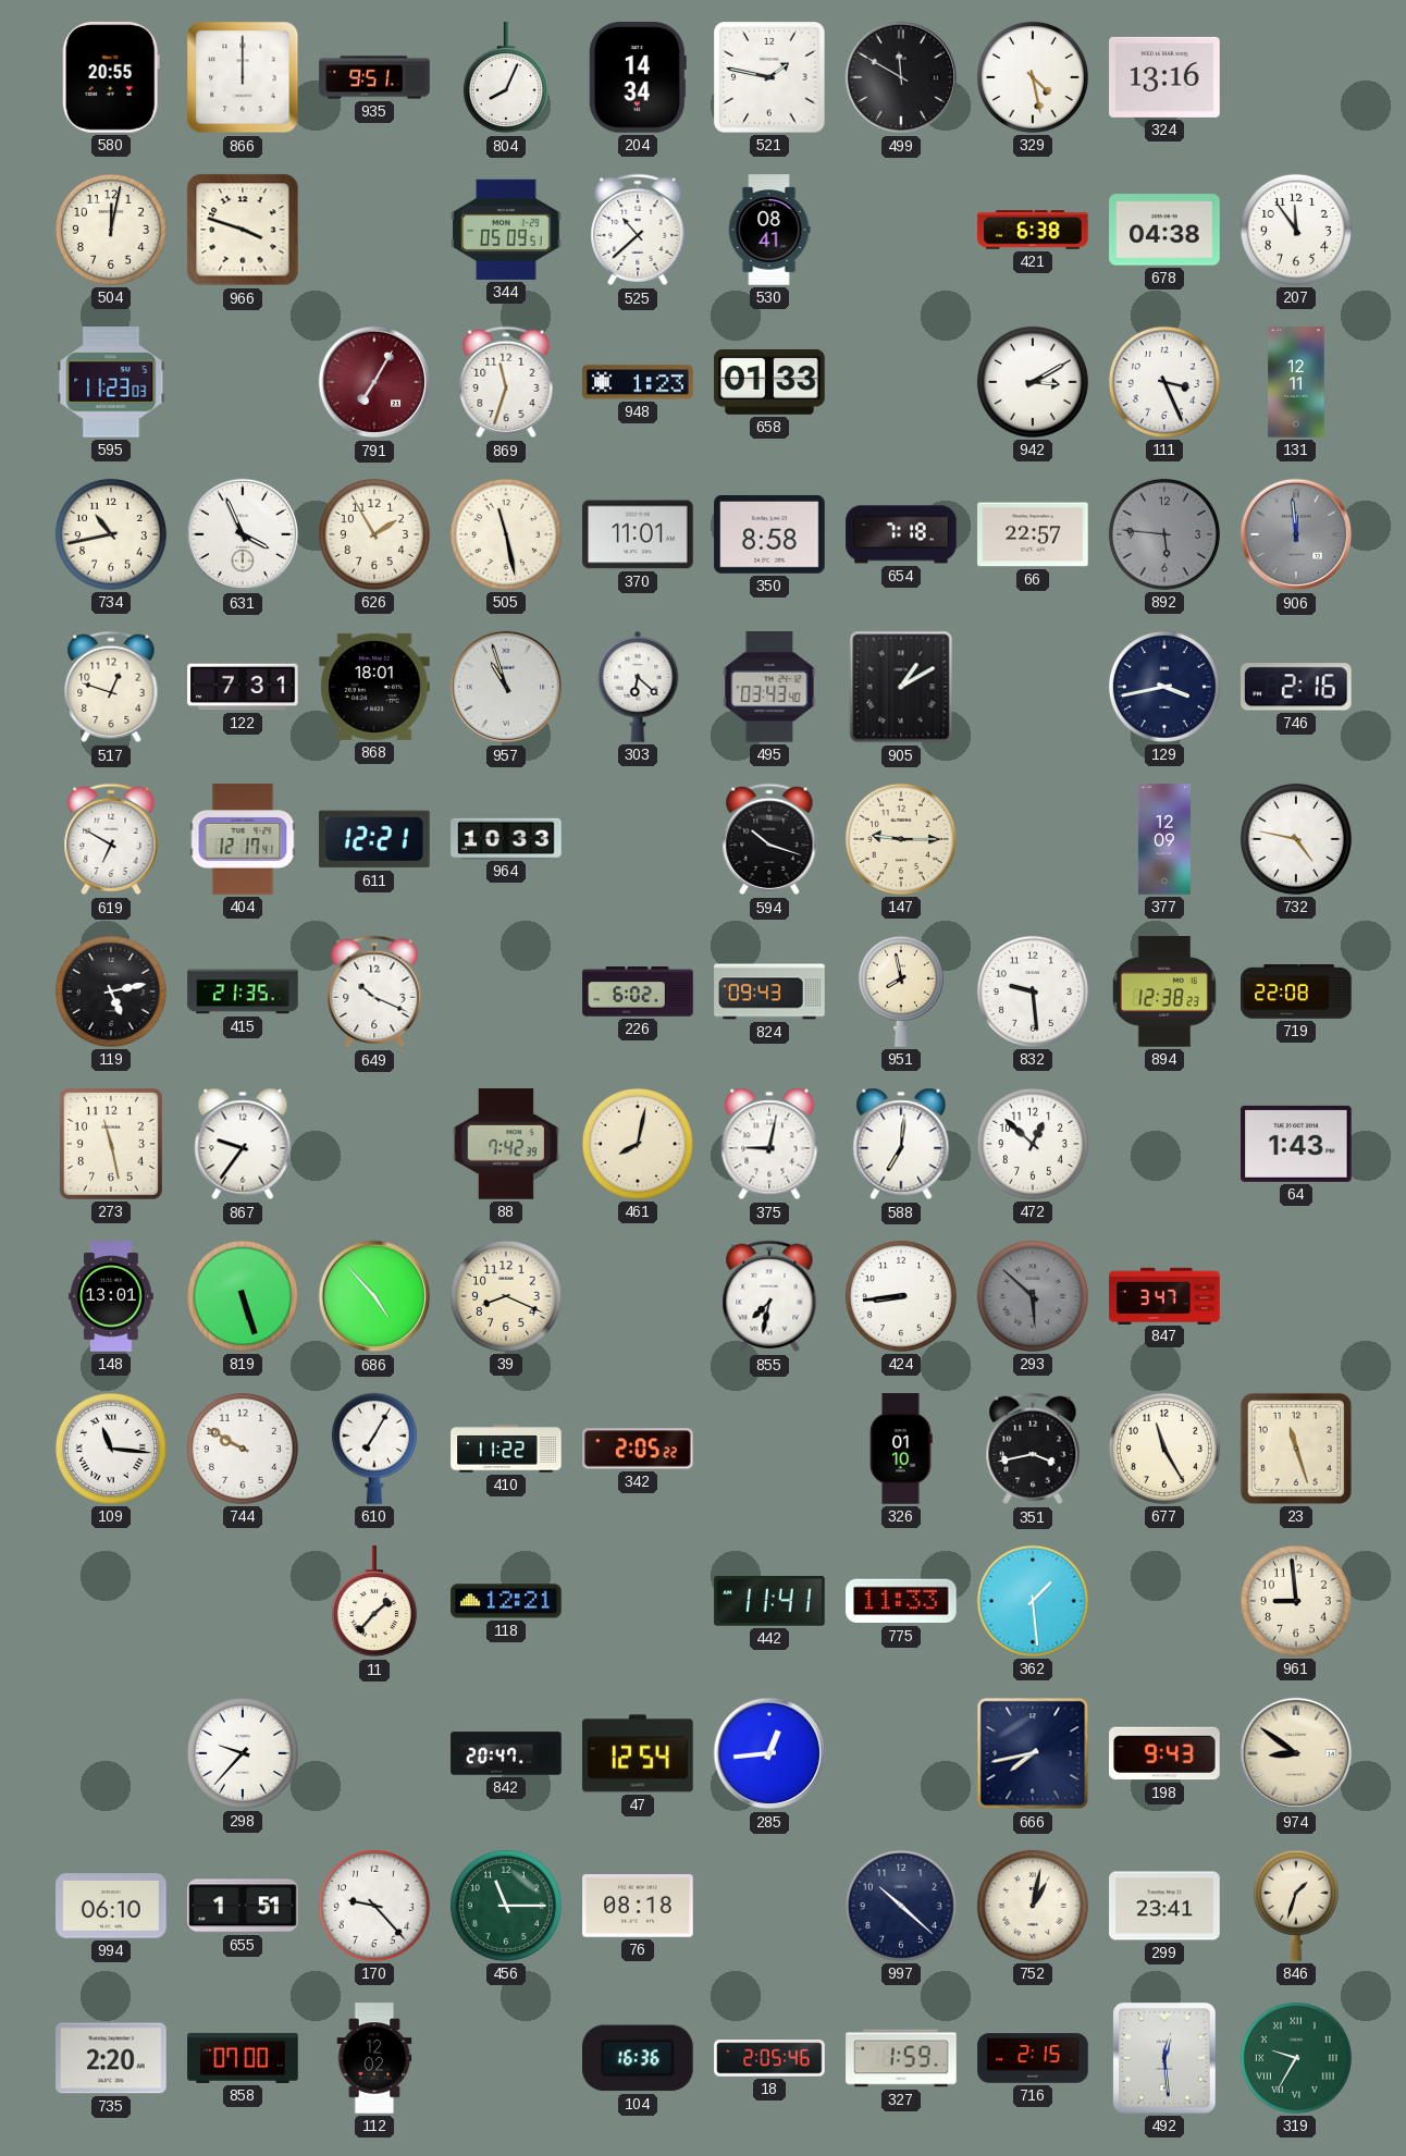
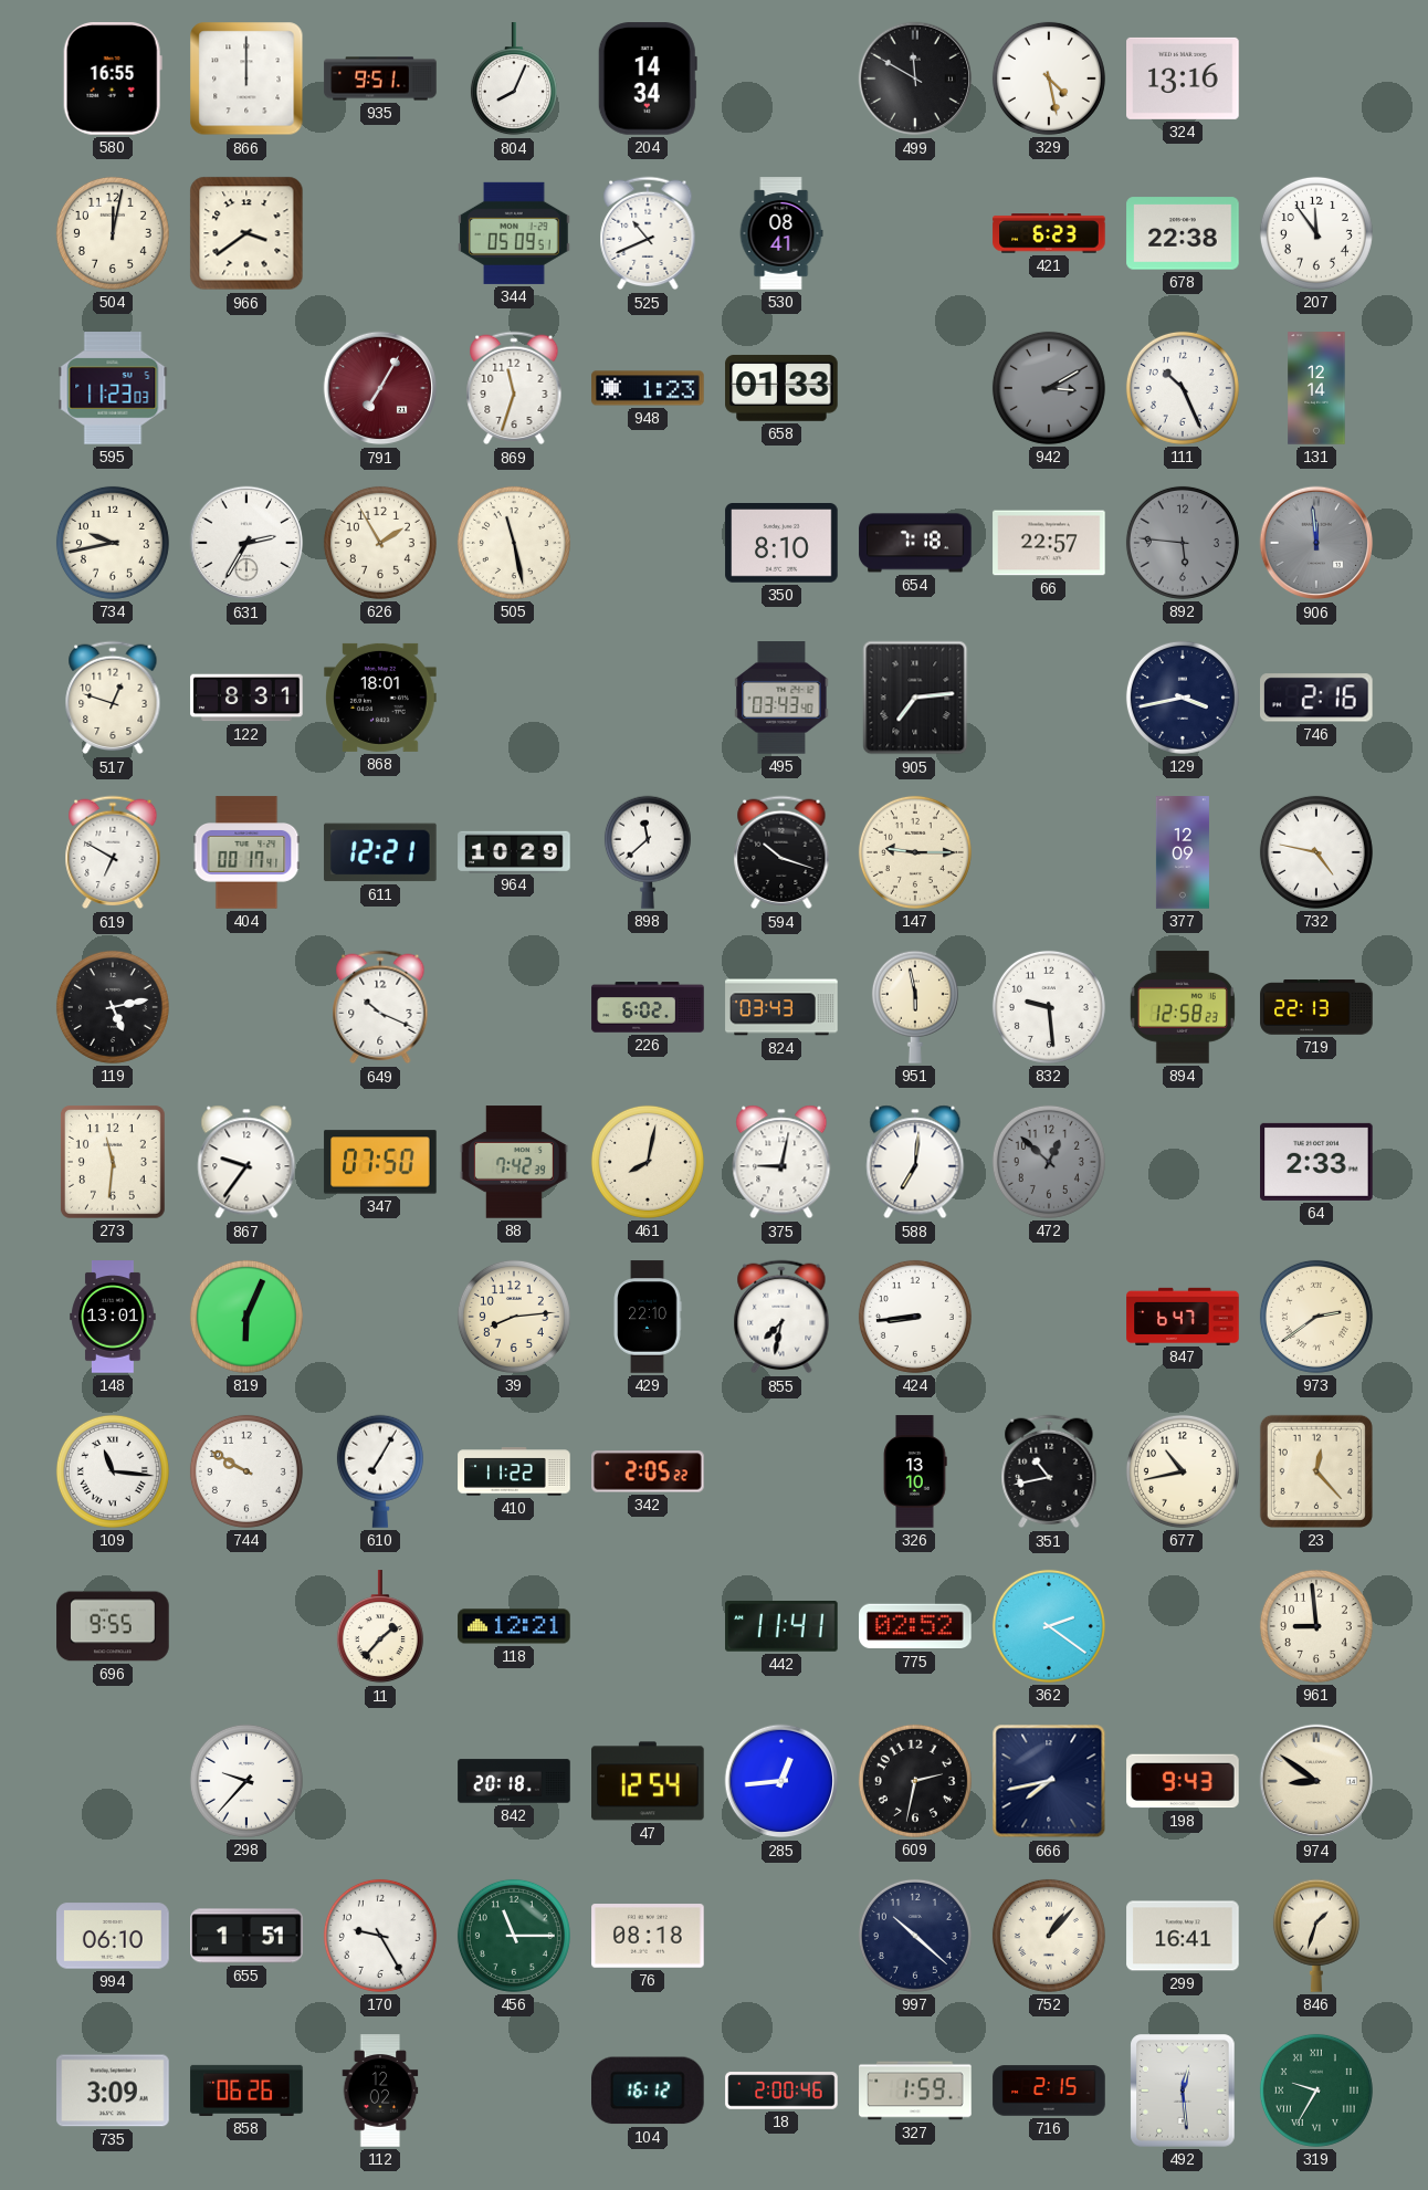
580: 20:55 -> 16:55 (113, 78)
521: 1:47 -> none (769, 77)
966: 3:48 -> 3:39 (246, 233)
525: 10:38 -> 10:41 (648, 233)
421: 6:38 -> 6:23 (1049, 233)
678: 04:38 -> 22:38 (1183, 233)
942 dial: white -> grey (1049, 388)
111: 3:26 -> 10:26 (1183, 388)
131: 12:11 -> 12:14 (1316, 388)
734: 10:43 -> 9:43 (113, 543)
631: 3:56 -> 2:35 (246, 543)
370: 11:01 -> none (638, 534)
350: 8:58 -> 8:10 (781, 544)
122: 7:31 -> 8:31 (246, 698)
957: 10:57 -> none (506, 687)
303: 6:22 -> none (638, 687)
905: 1:10 -> 7:14 (915, 698)
404: 12:17 -> 00:17 (246, 852)
964: 10:33 -> 10:29 (514, 851)
898: none -> 11:38 (648, 852)
415: 21:35 -> none (243, 991)
824: 09:43 -> 03:43 (781, 1007)
951: 7:58 -> 5:58 (915, 1007)
894: 12:38 -> 12:58 (1183, 1007)
719: 22:08 -> 22:13 (1316, 1007)
273: 11:28 -> 11:31 (113, 1163)
347: none -> 07:50 (380, 1162)
472 dial: white -> grey (1049, 1162)
64: 1:43 -> 2:33 (1316, 1162)
819: 5:27 -> 6:04 (246, 1317)
686: 4:53 -> none (374, 1296)
39: 8:19 -> 8:14 (514, 1317)
429: none -> 22:10 (648, 1317)
293: 5:52 -> none (1033, 1296)
847: 3:47 -> 6:47 (1183, 1316)
973: none -> 2:39 (1316, 1317)
326: 01:10 -> 13:10 (915, 1471)
351: 3:43 -> 10:43 (1049, 1471)
677: 11:25 -> 10:43 (1183, 1471)
23: 11:27 -> 12:23 (1316, 1471)
696: none -> 9:55 (113, 1626)
775: 11:33 -> 02:52 (915, 1626)
362: 1:29 -> 2:21 (1049, 1626)
842: 20:47 -> 20:18 (514, 1781)
609: none -> 2:32 (915, 1781)
170: 9:23 -> 9:25 (380, 1936)
752: 1:02 -> 1:07 (1049, 1936)
299: 23:41 -> 16:41 (1183, 1936)
735: 2:20 -> 3:09 (113, 2091)
858: 07:00 -> 06:26 (246, 2091)
104: 16:36 -> 16:12 (649, 2091)
18: 2:05 -> 2:00 (781, 2091)
